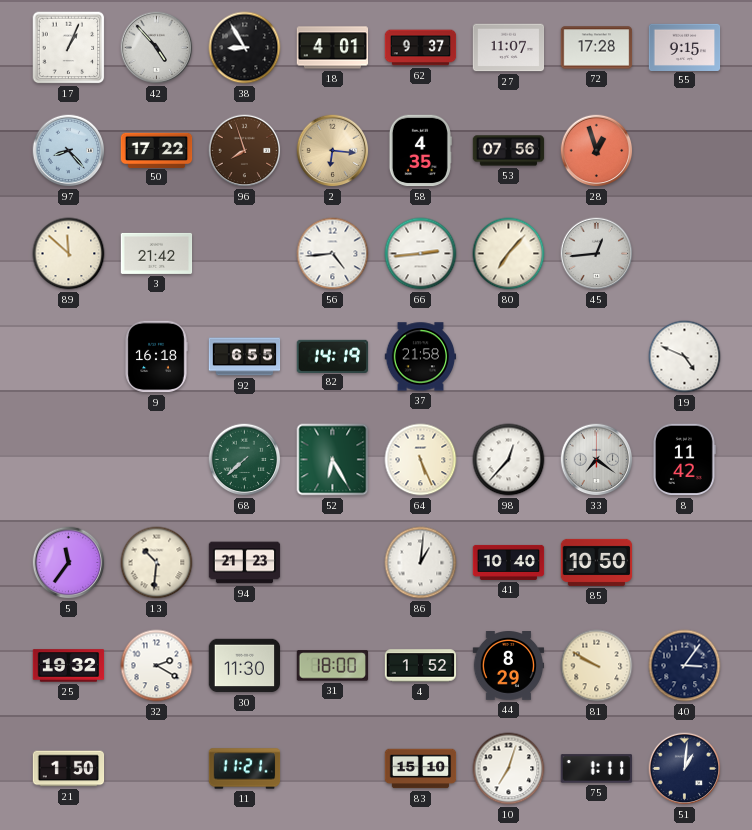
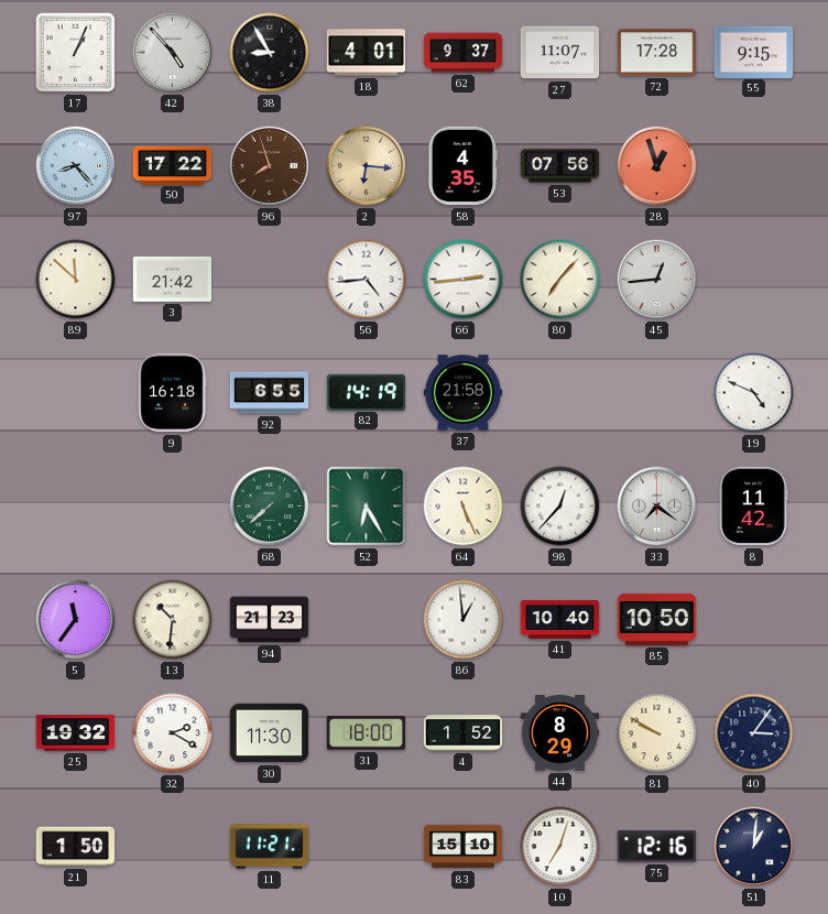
86: 1:01 -> 12:59 (464, 620)
75: 1:11 -> 12:16 (657, 847)
